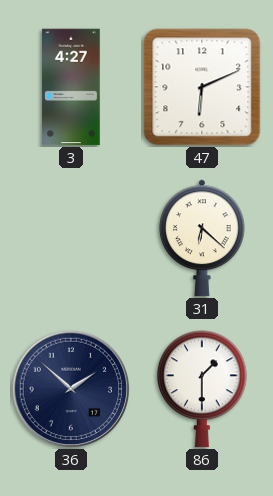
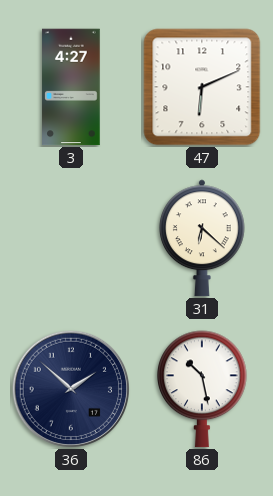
86: 1:30 -> 10:28 (203, 389)
